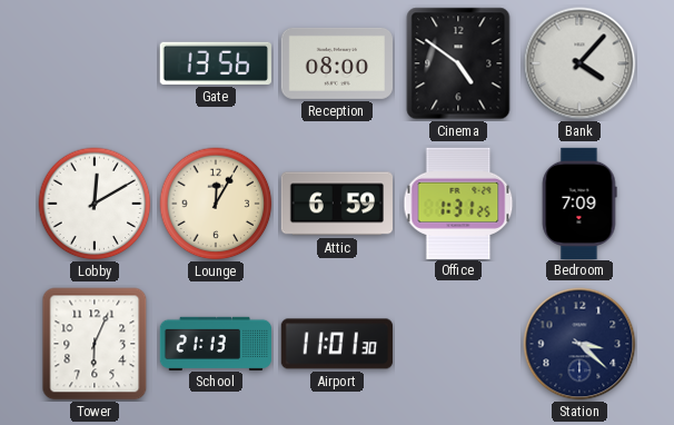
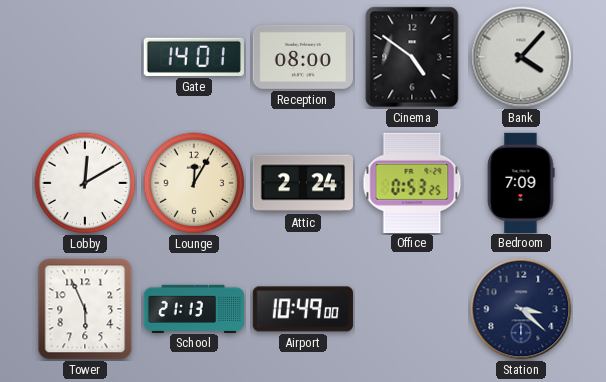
Gate: 13:56 -> 14:01 (194, 57)
Attic: 6:59 -> 2:24 (302, 183)
Office: 1:31 -> 0:53 (412, 182)
Tower: 6:04 -> 5:56 (85, 309)
Airport: 11:01 -> 10:49 (303, 309)
